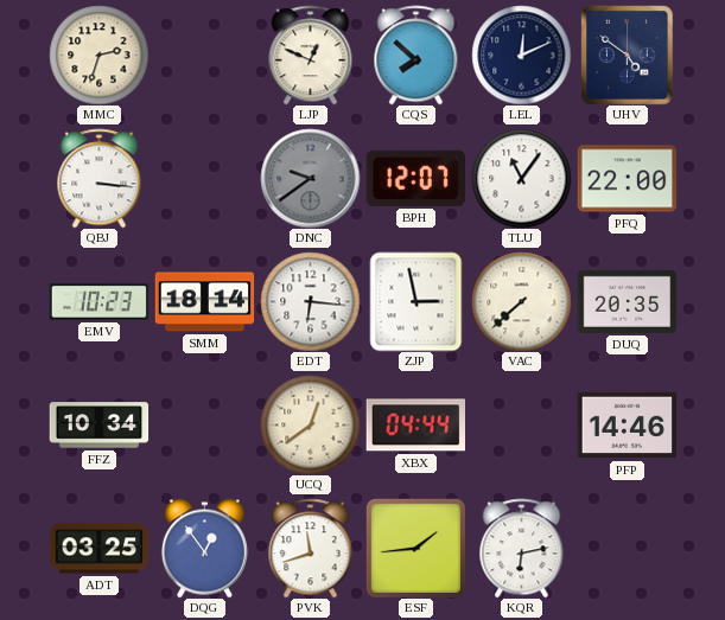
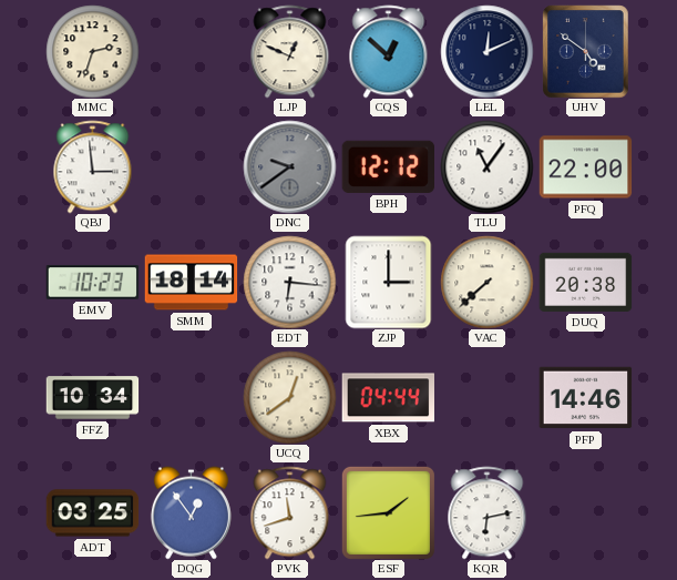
CQS: 7:52 -> 12:52 (389, 51)
QBJ: 3:16 -> 2:59 (93, 166)
BPH: 12:07 -> 12:12 (388, 166)
ZJP: 2:58 -> 3:00 (389, 282)
DUQ: 20:35 -> 20:38 (585, 282)
